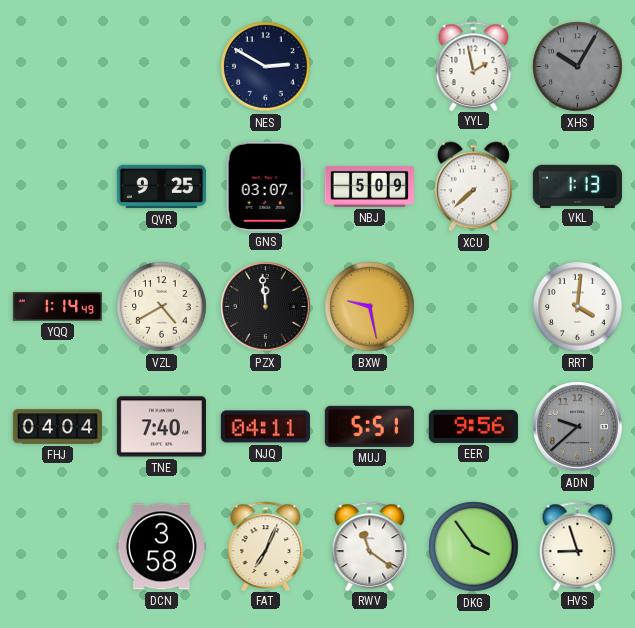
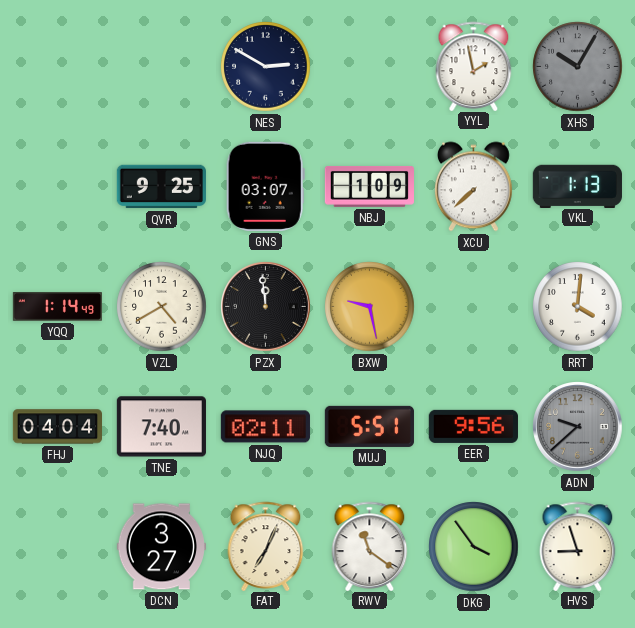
NBJ: 5:09 -> 1:09 (369, 187)
NJQ: 04:11 -> 02:11 (265, 427)
DCN: 3:58 -> 3:27 (161, 547)
